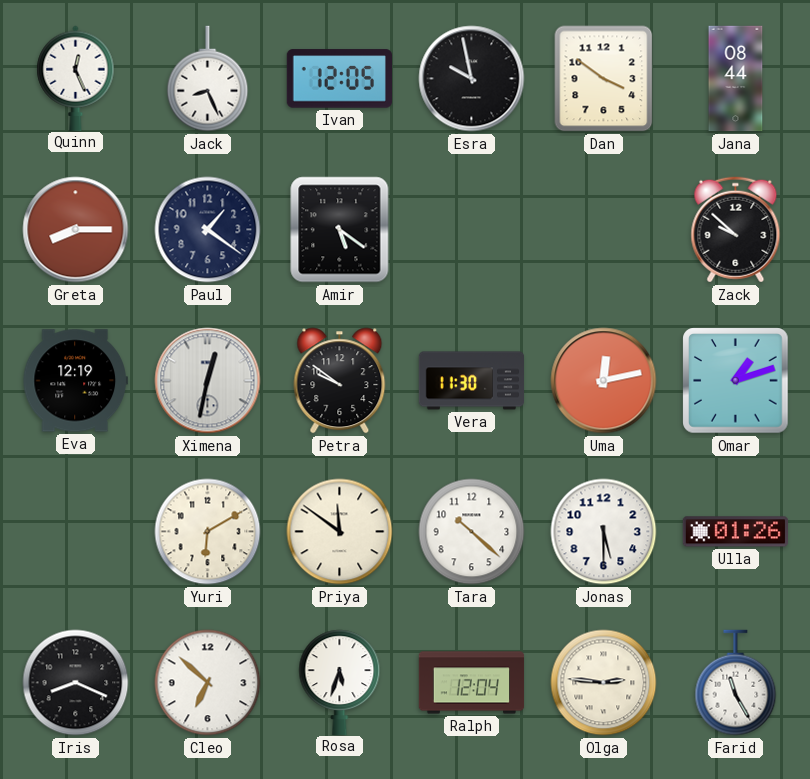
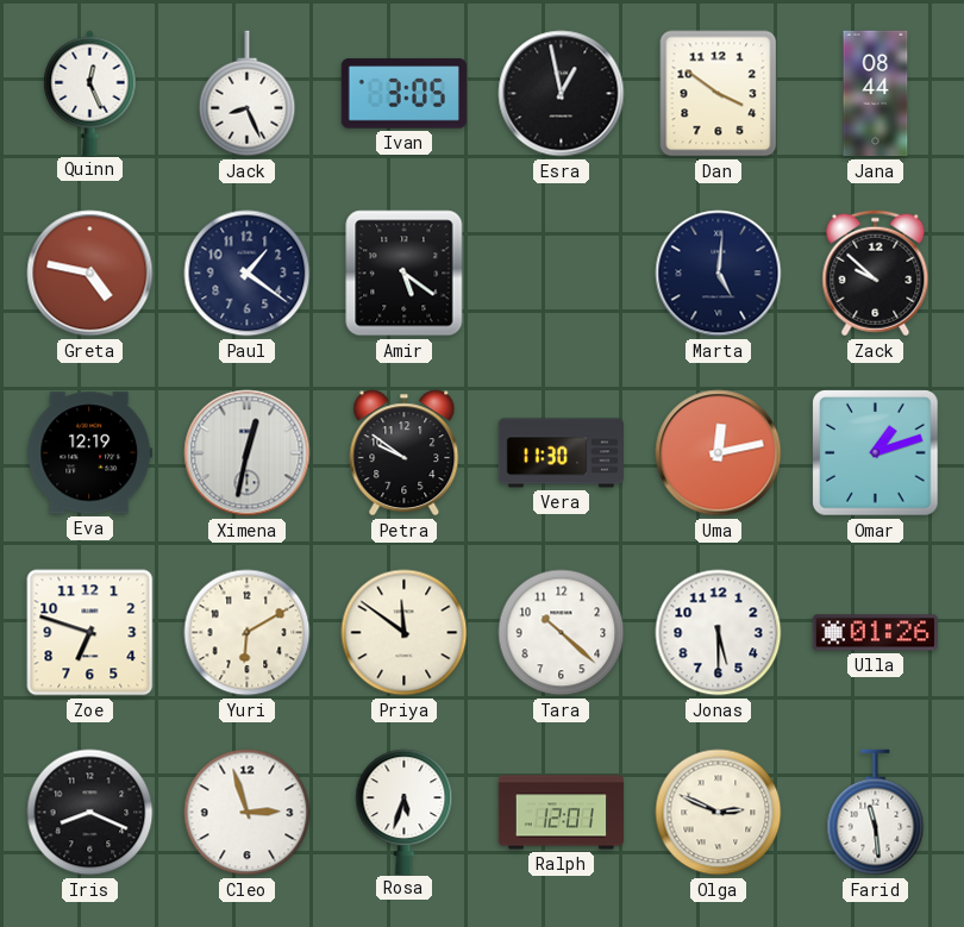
Ivan: 12:05 -> 3:05 (403, 94)
Esra: 9:58 -> 12:58 (562, 94)
Greta: 8:15 -> 4:47 (90, 274)
Marta: none -> 5:01 (719, 274)
Zoe: none -> 6:48 (90, 633)
Cleo: 6:52 -> 2:57 (248, 813)
Ralph: 12:04 -> 12:01 (562, 813)
Olga: 2:46 -> 2:49 (719, 813)
Farid: 11:25 -> 11:29 (876, 813)
